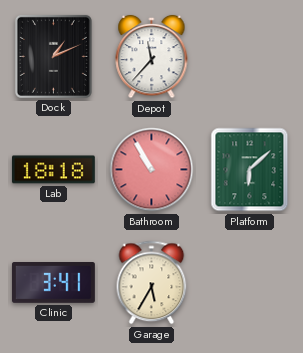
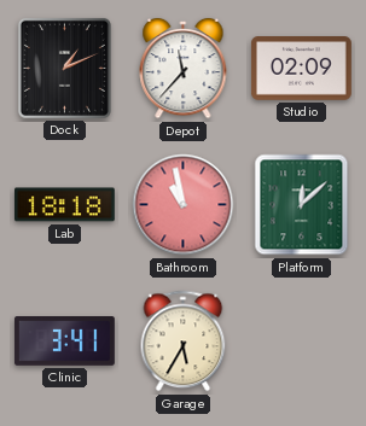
Studio: none -> 02:09 (301, 69)
Bathroom: 10:55 -> 10:58 (184, 205)
Platform: 6:08 -> 12:08 (302, 205)
